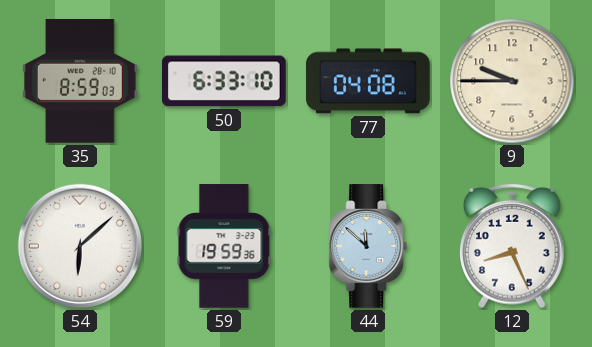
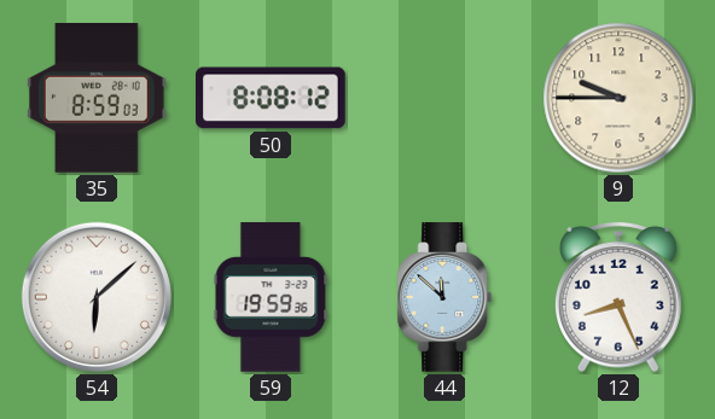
50: 6:33 -> 8:08 (272, 98)
77: 04:08 -> none (368, 81)
